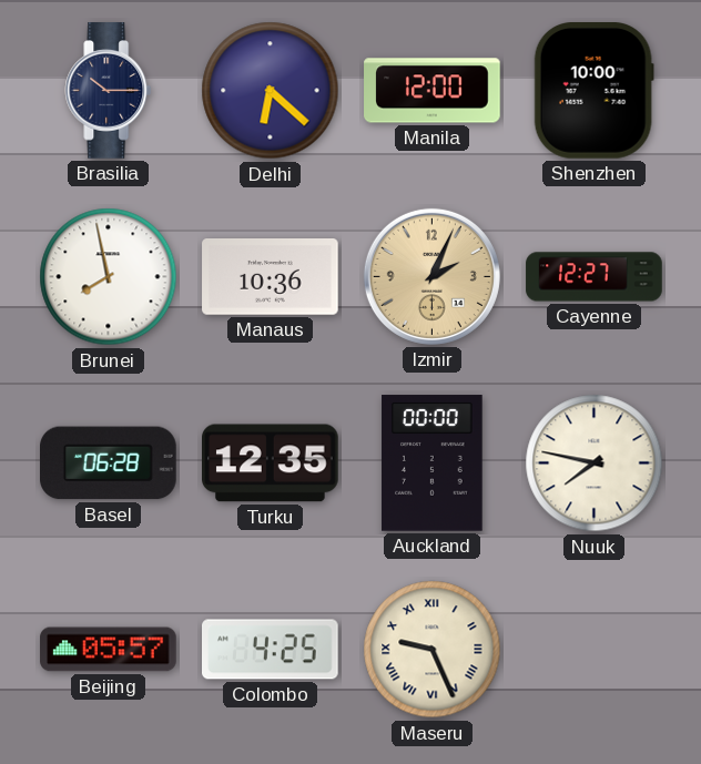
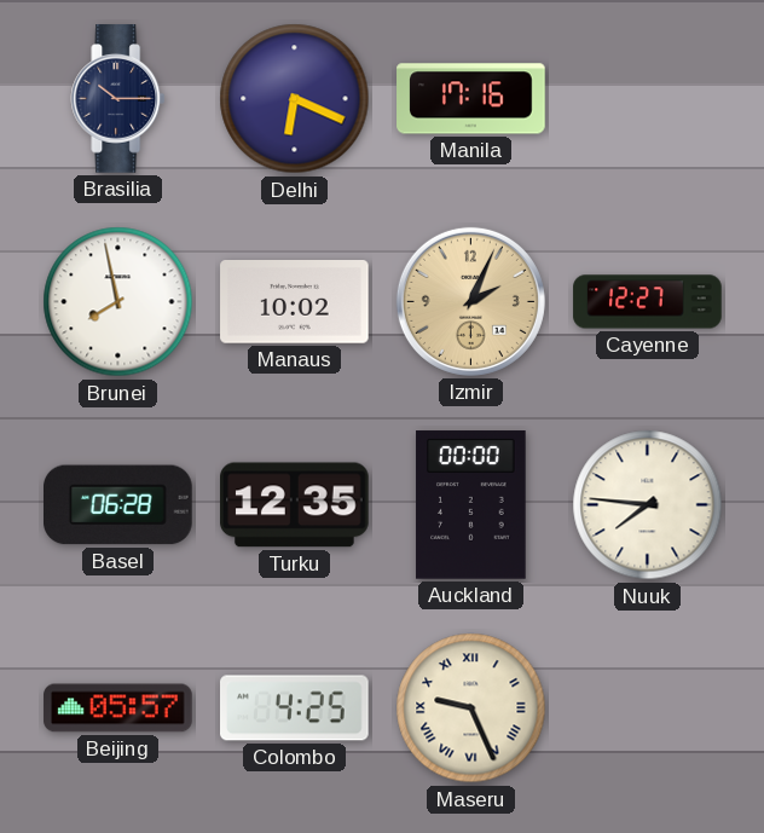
Delhi: 6:22 -> 6:19 (295, 99)
Manila: 12:00 -> 17:16 (471, 99)
Shenzhen: 10:00 -> none (593, 91)
Manaus: 10:36 -> 10:02 (295, 302)
Nuuk: 7:47 -> 7:46 (648, 505)
